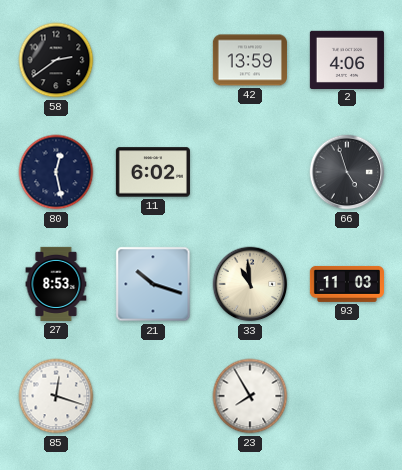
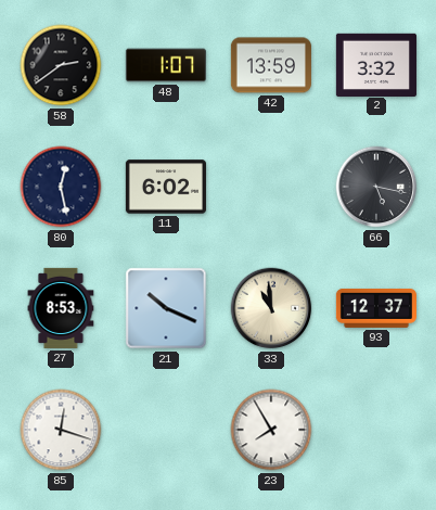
48: none -> 1:07 (166, 65)
2: 4:06 -> 3:32 (376, 64)
66: 4:57 -> 5:17 (376, 187)
21: 10:18 -> 10:19 (166, 308)
93: 11:03 -> 12:37 (375, 308)
